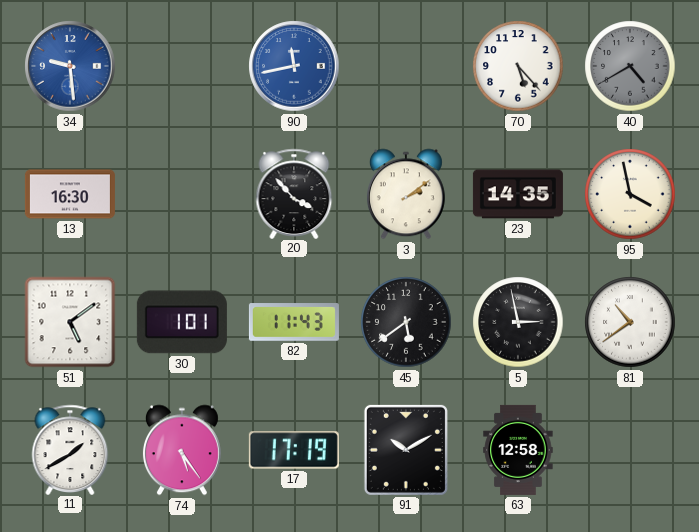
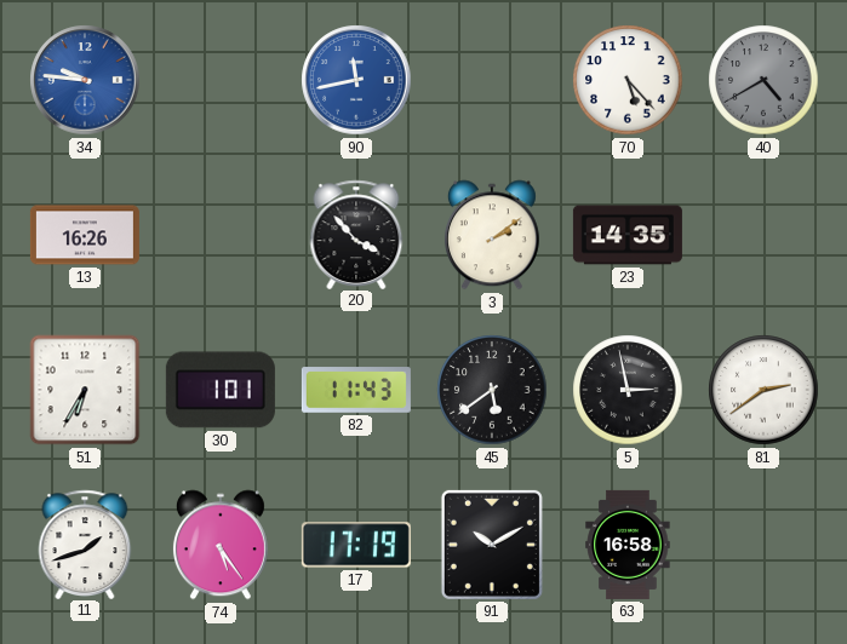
34: 9:29 -> 9:46 (85, 80)
13: 16:30 -> 16:26 (85, 235)
95: 3:58 -> none (630, 194)
51: 5:09 -> 6:35 (85, 390)
81: 10:39 -> 2:39 (763, 390)
11: 1:40 -> 1:42 (85, 544)
63: 12:58 -> 16:58 (628, 545)
